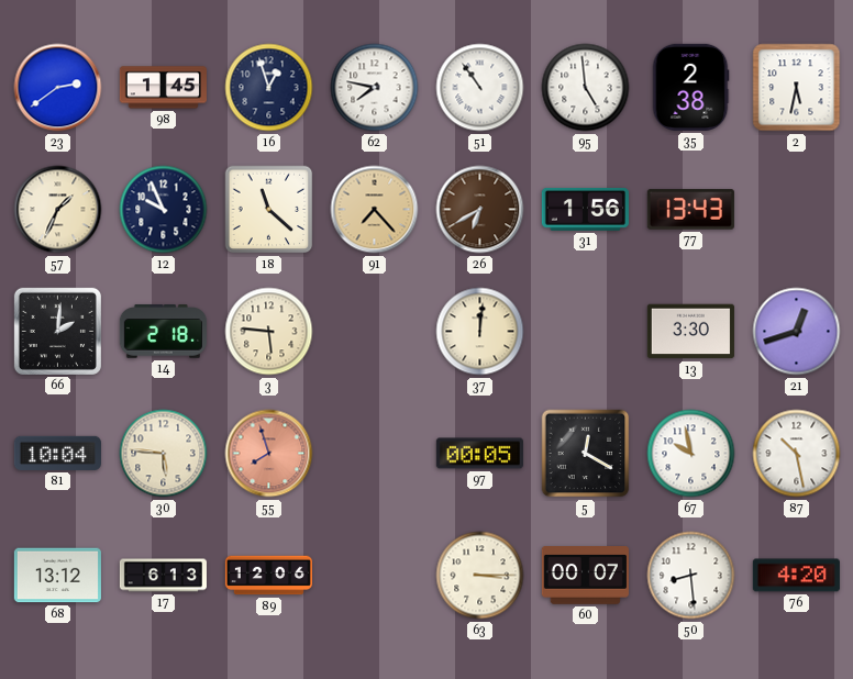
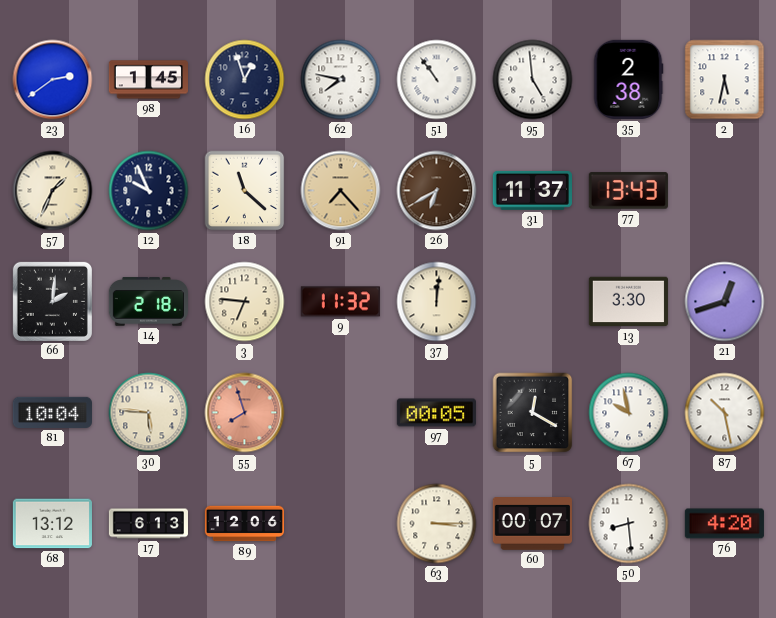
31: 1:56 -> 11:37 (532, 190)
3: 5:46 -> 6:46 (245, 302)
9: none -> 11:32 (340, 302)
